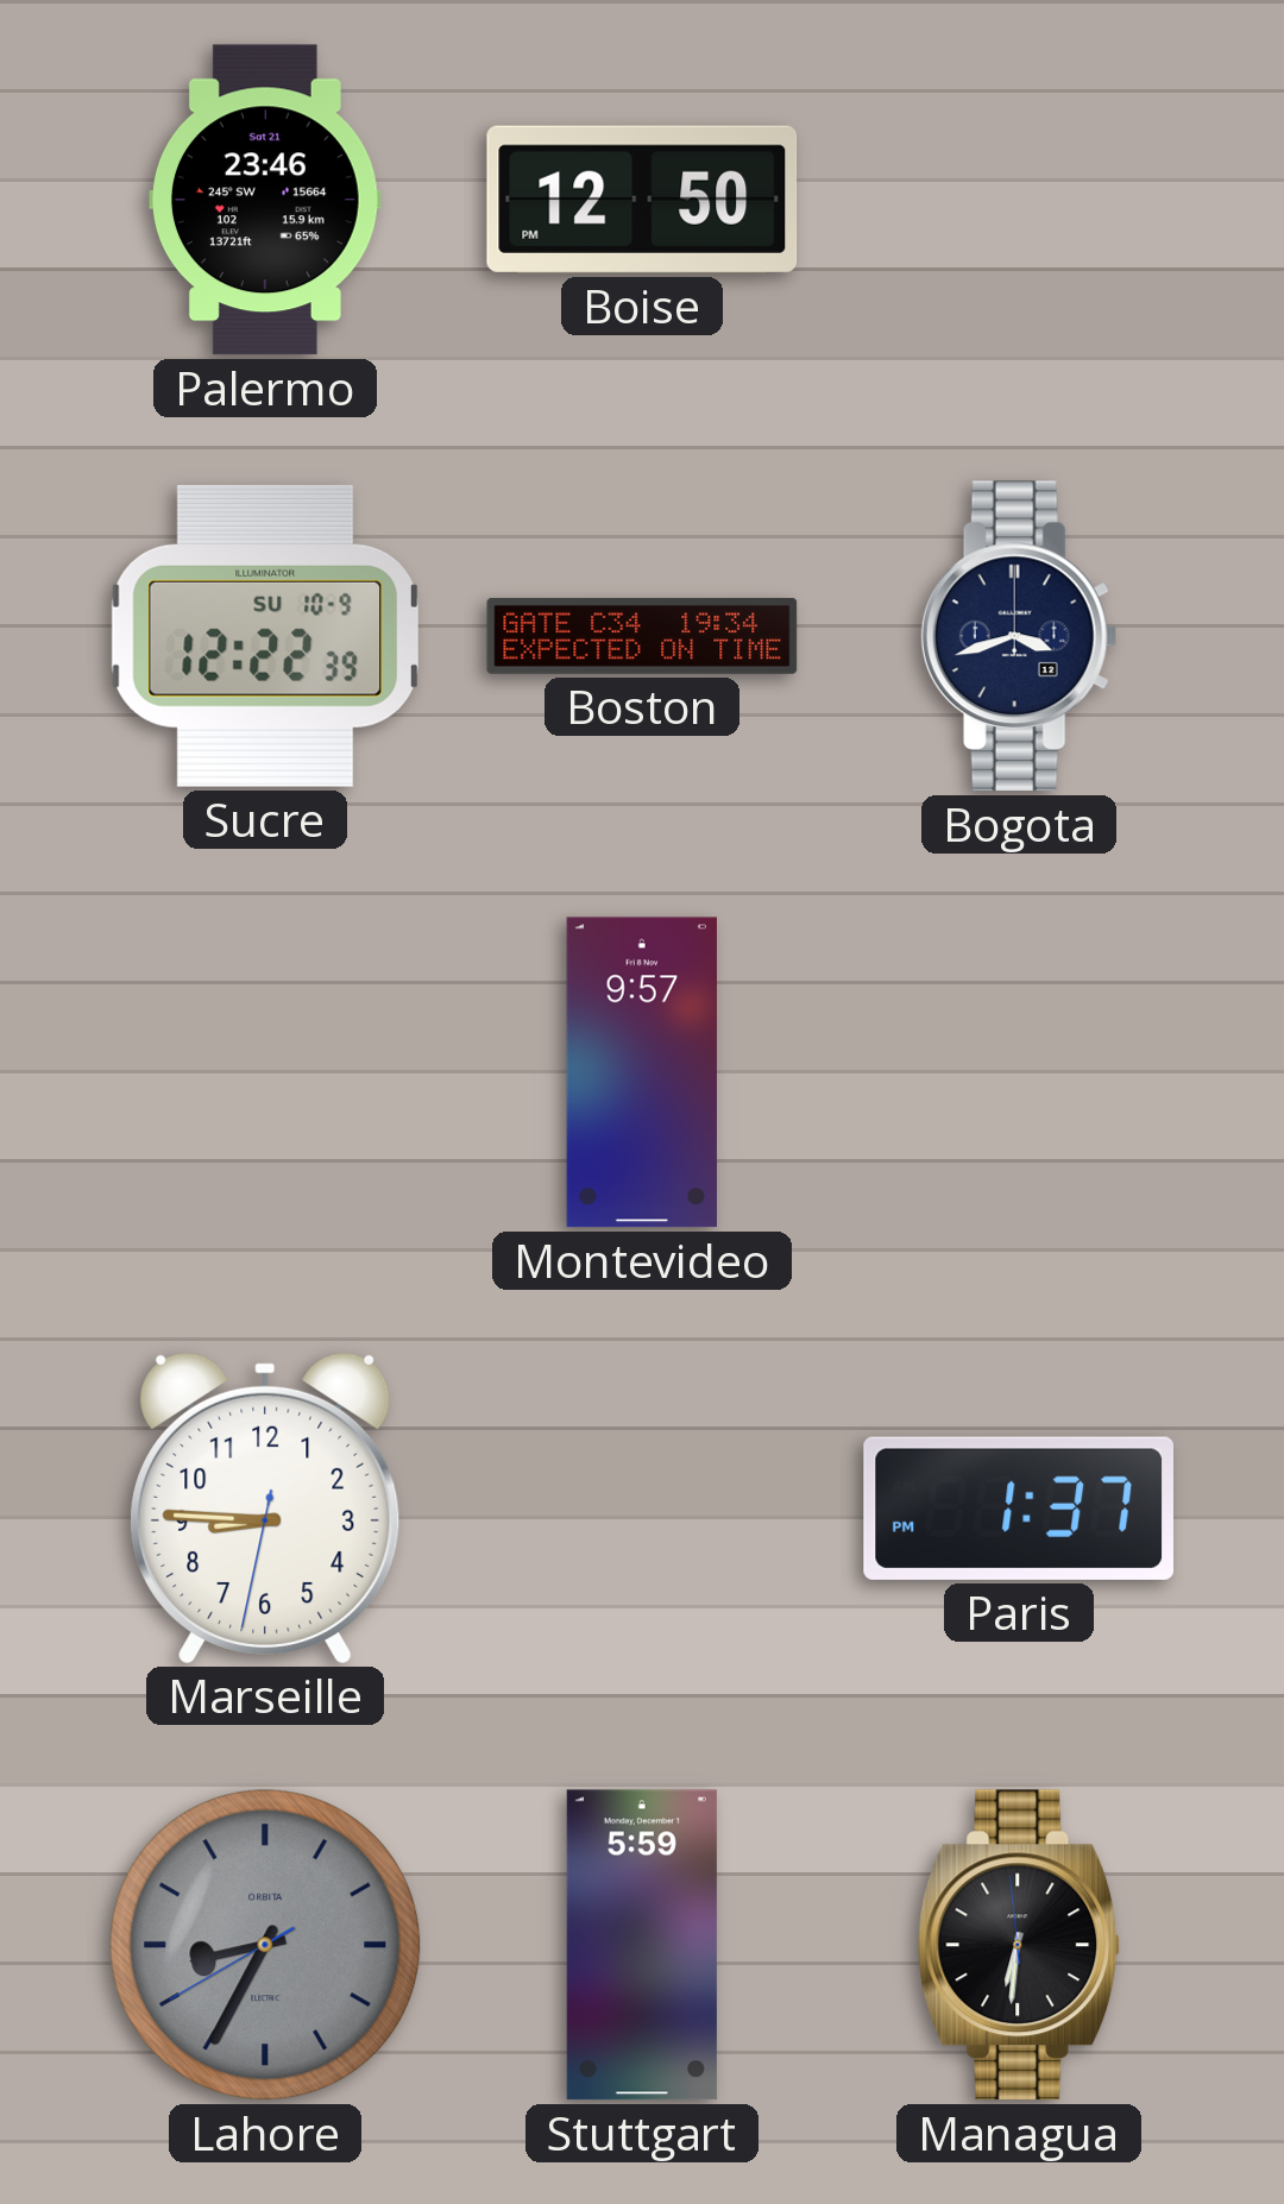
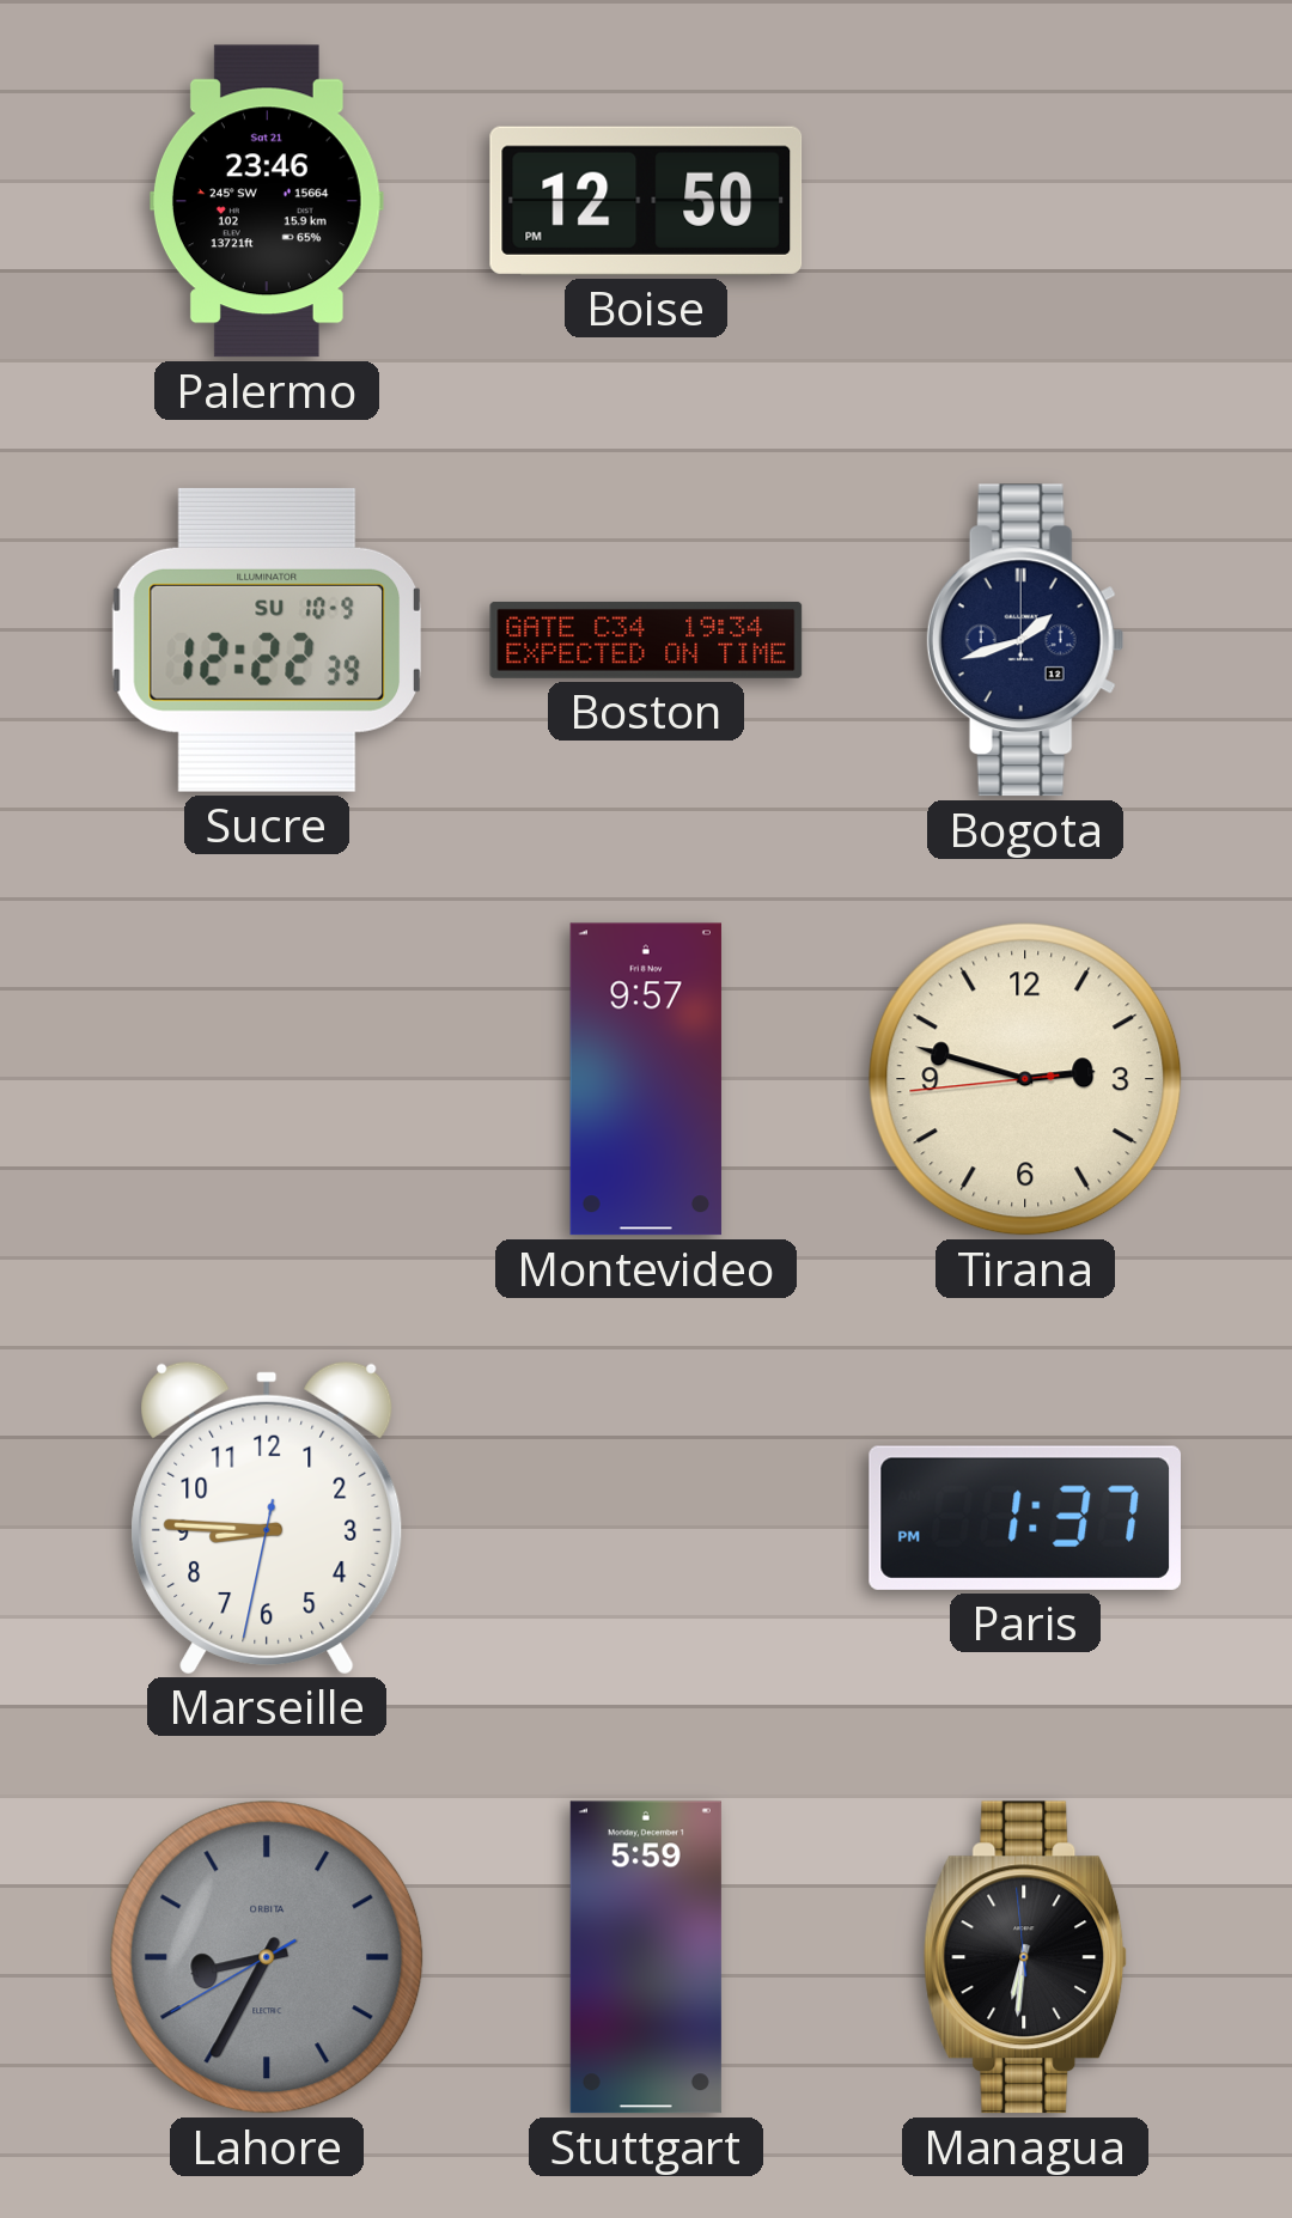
Bogota: 3:42 -> 1:42 (1025, 640)
Tirana: none -> 2:47 (1025, 1079)
